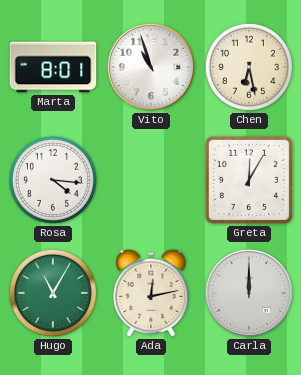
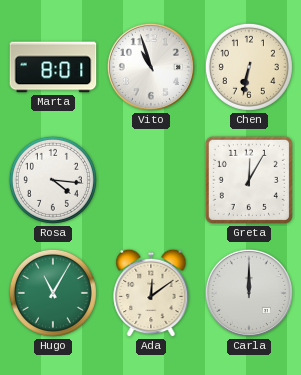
Chen: 6:28 -> 6:32 (249, 67)
Ada: 12:13 -> 12:09 (151, 293)
